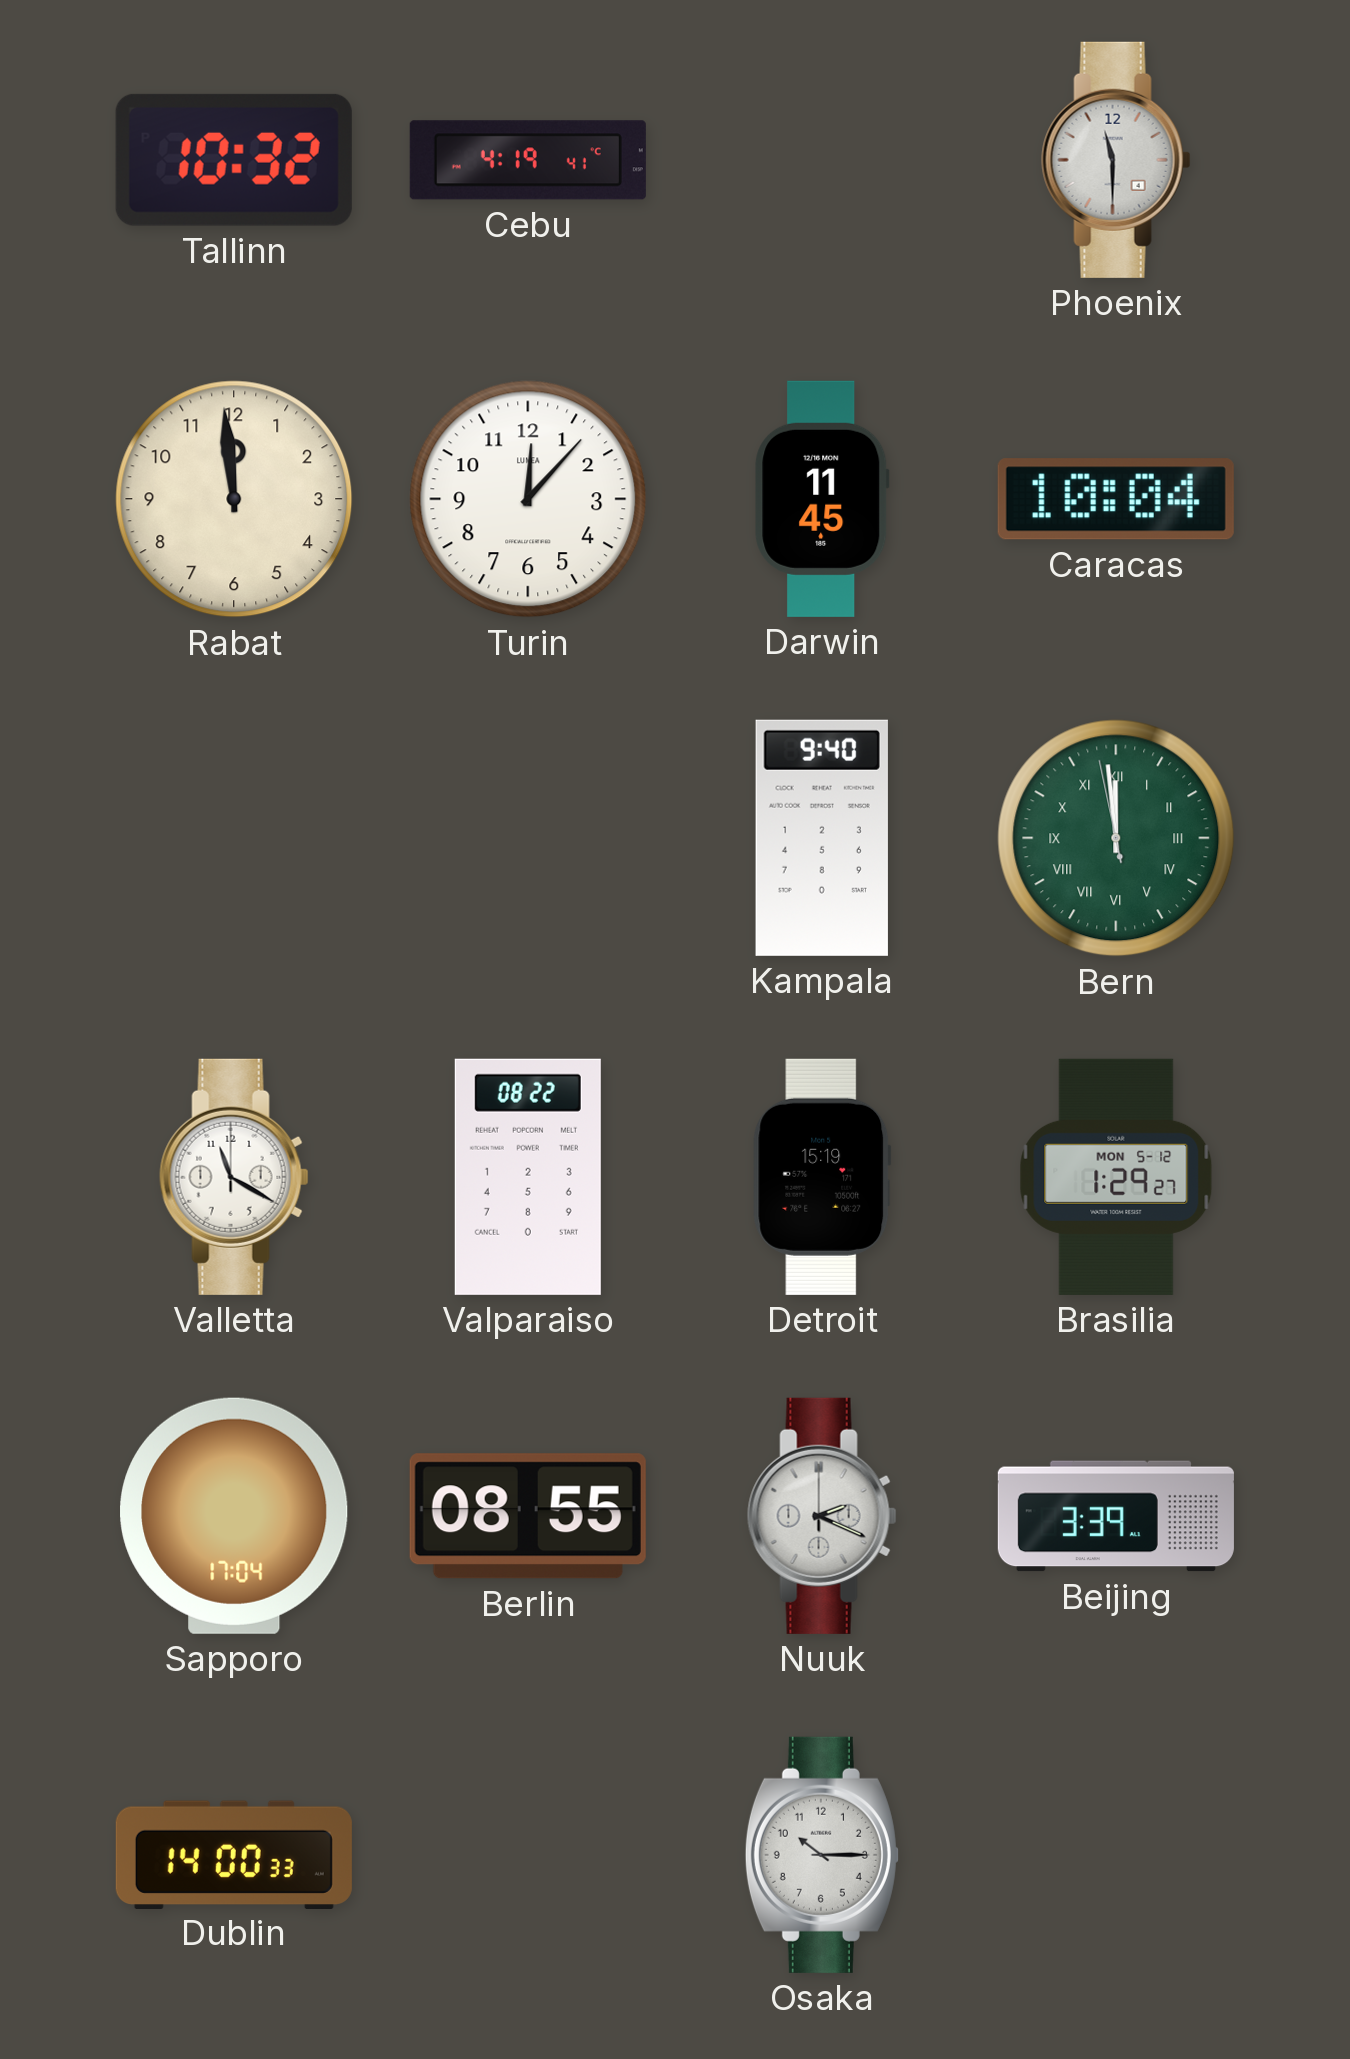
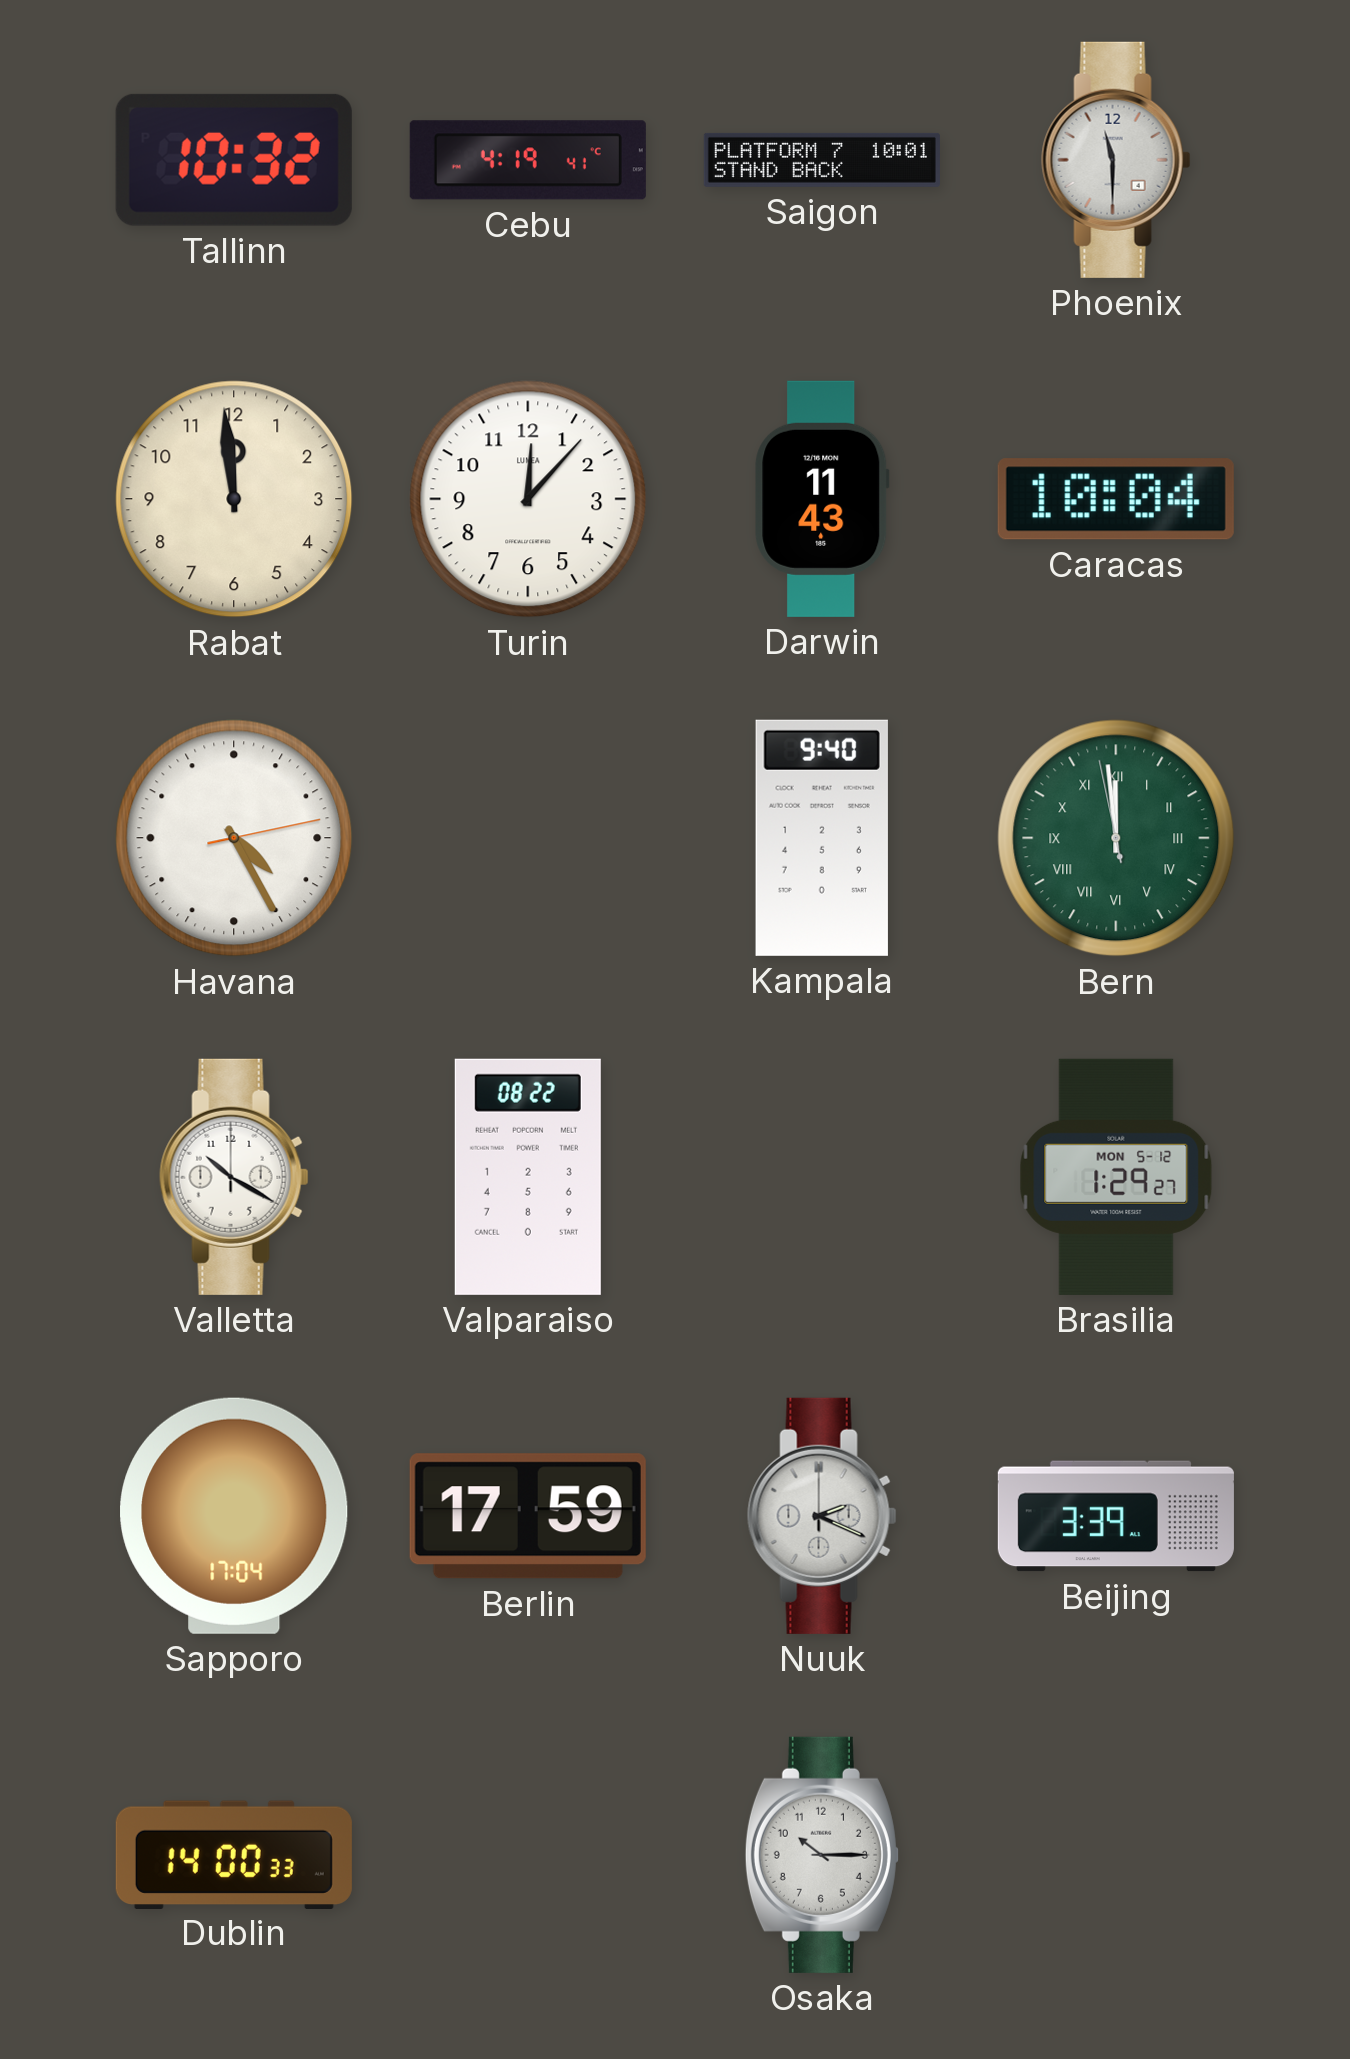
Saigon: none -> 10:01 (822, 160)
Darwin: 11:45 -> 11:43 (822, 499)
Havana: none -> 4:25 (234, 838)
Valletta: 11:20 -> 10:20 (234, 1177)
Detroit: 15:19 -> none (822, 1177)
Berlin: 08:55 -> 17:59 (528, 1516)
